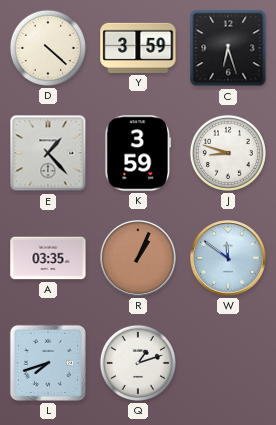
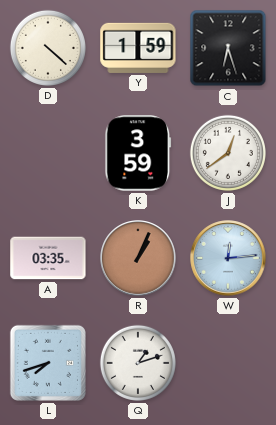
Y: 3:59 -> 1:59 (138, 48)
E: 1:23 -> none (48, 153)
J: 8:48 -> 12:39 (228, 153)
W: 11:51 -> 12:14 (228, 258)
